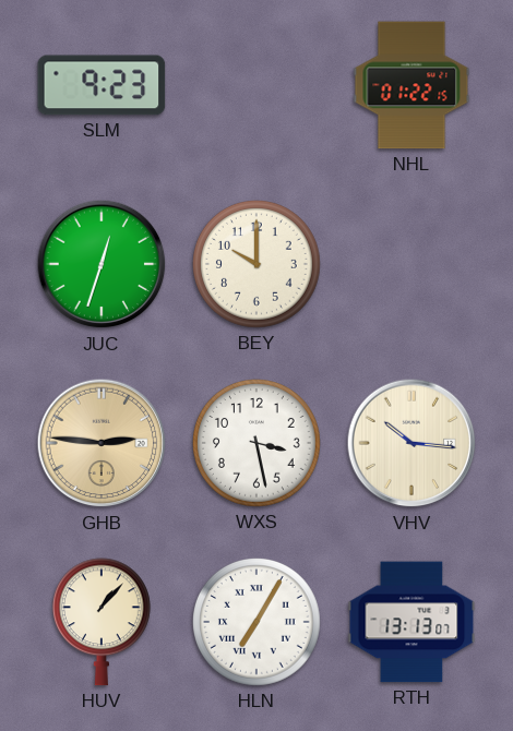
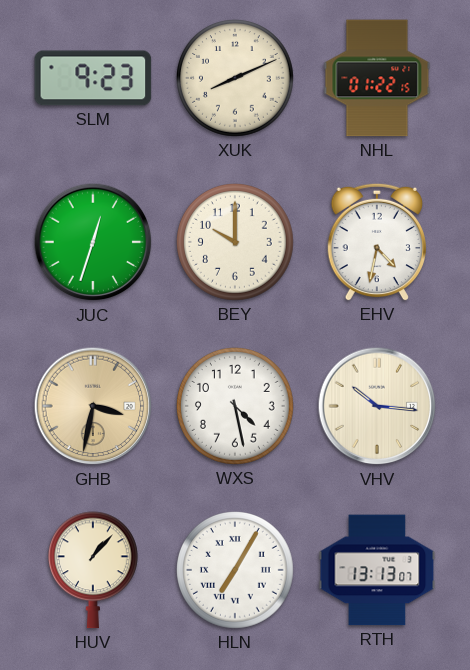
XUK: none -> 8:11 (236, 79)
EHV: none -> 4:32 (376, 242)
GHB: 2:46 -> 3:32 (93, 406)
WXS: 3:28 -> 4:28 (236, 407)
